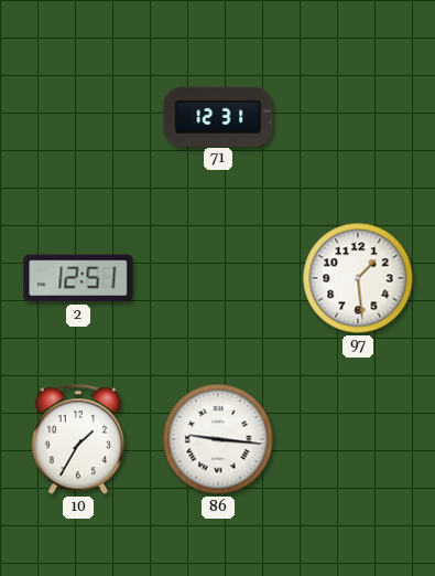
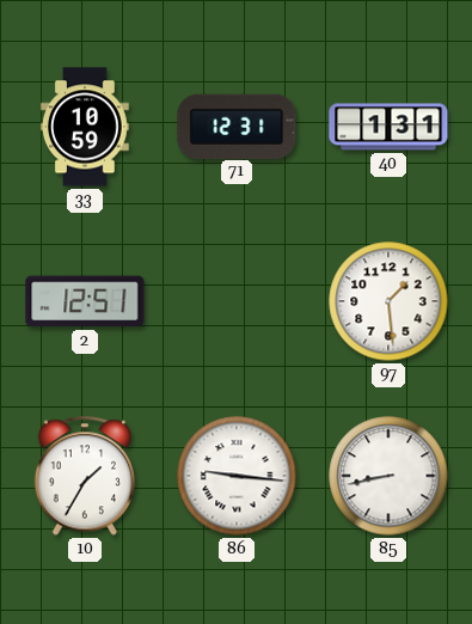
33: none -> 10:59 (86, 127)
40: none -> 1:31 (388, 127)
85: none -> 8:43 (388, 476)
